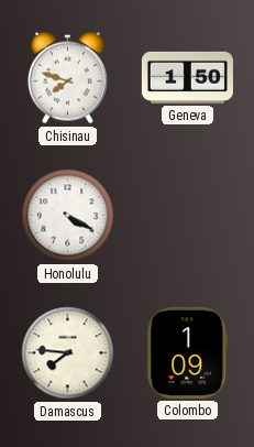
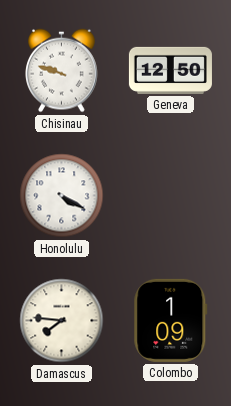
Chisinau: 7:48 -> 9:48 (62, 71)
Geneva: 1:50 -> 12:50 (170, 70)
